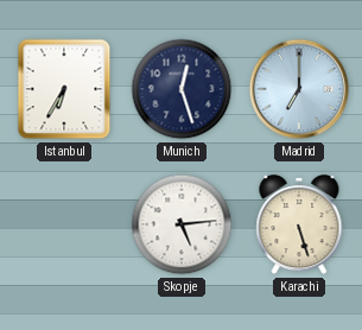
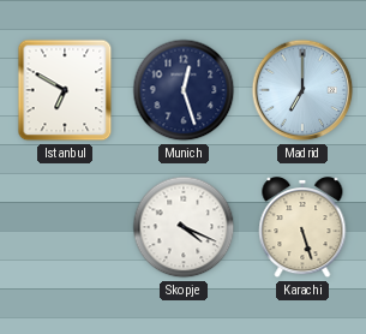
Istanbul: 6:35 -> 6:50 (65, 90)
Skopje: 5:14 -> 4:19 (184, 227)
